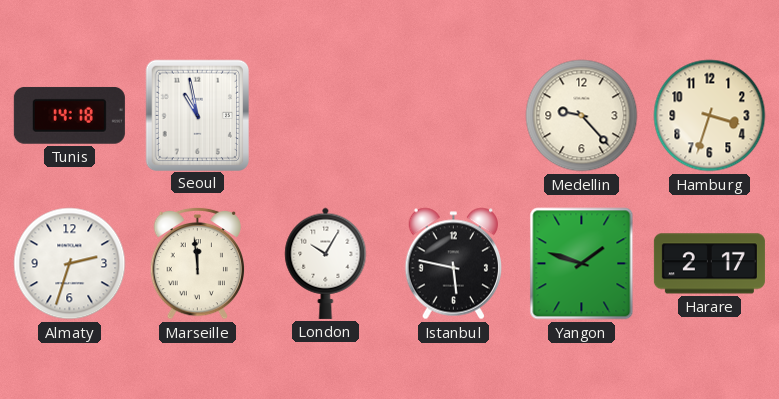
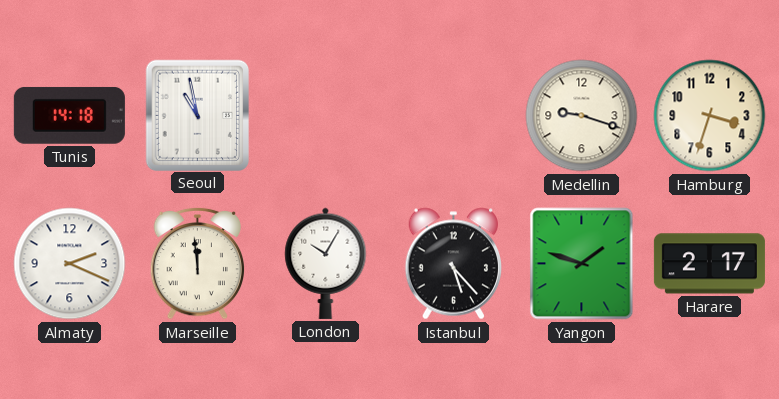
Medellin: 9:23 -> 9:18 (582, 116)
Almaty: 2:33 -> 2:19 (70, 264)
Istanbul: 5:47 -> 5:23 (453, 264)
